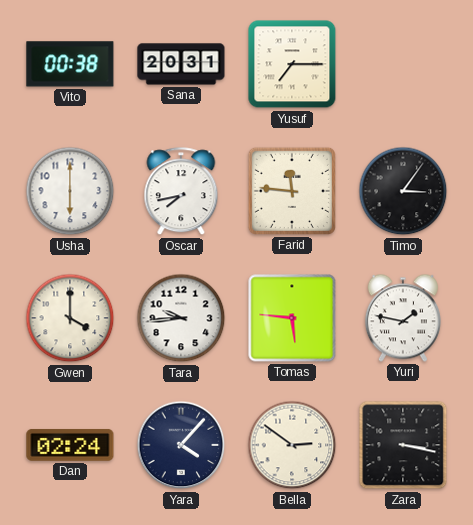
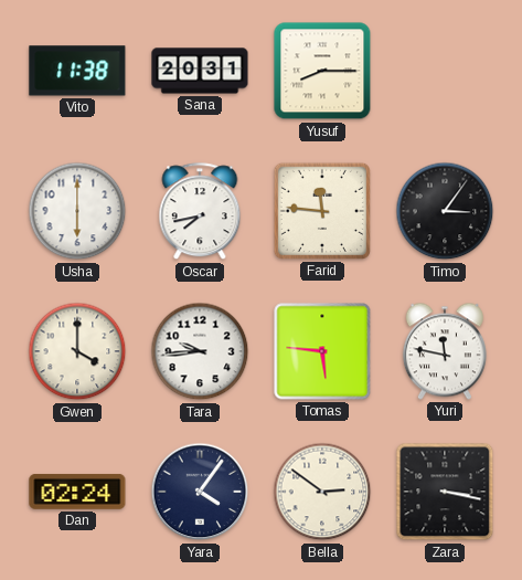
Vito: 00:38 -> 11:38 (77, 71)
Yusuf: 7:15 -> 8:15 (322, 71)
Yuri: 1:47 -> 11:47 (445, 351)
Yara: 4:07 -> 4:06 (200, 492)
